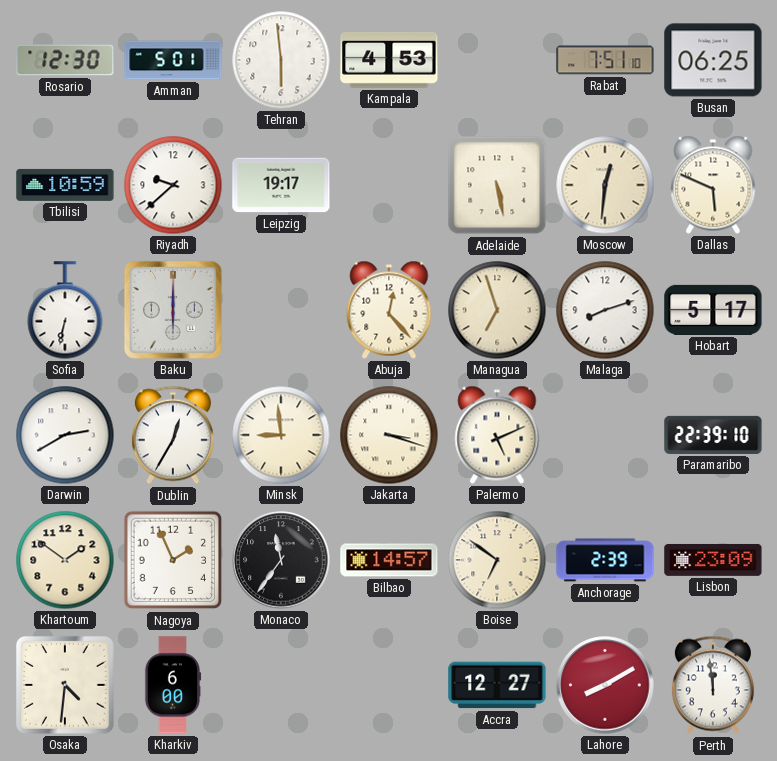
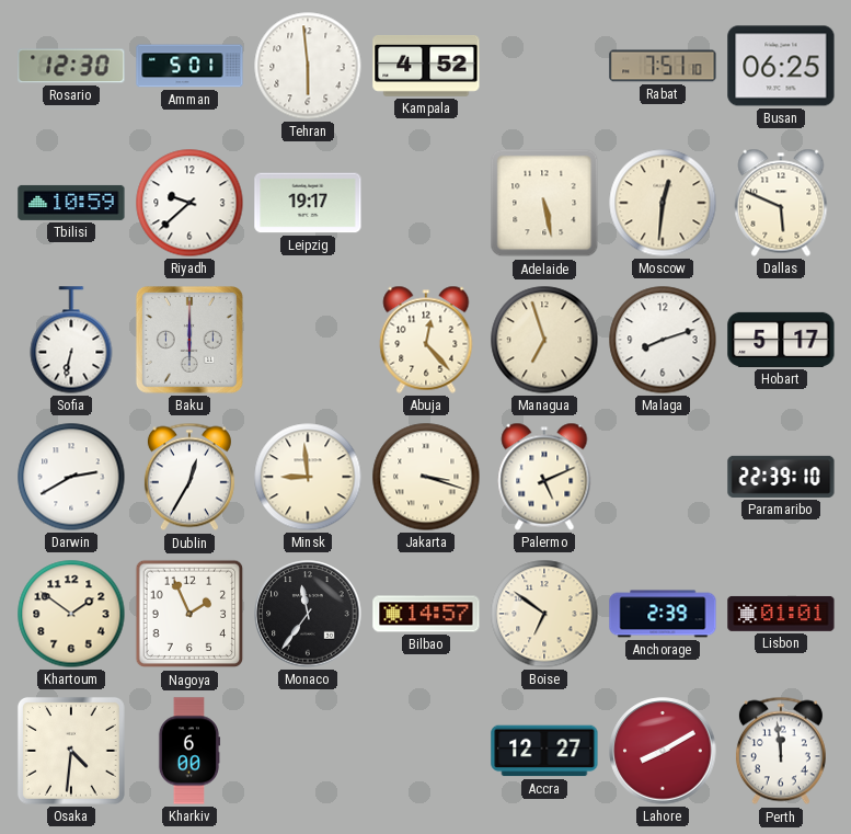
Kampala: 4:53 -> 4:52 (426, 66)
Lisbon: 23:09 -> 01:01 (781, 614)
